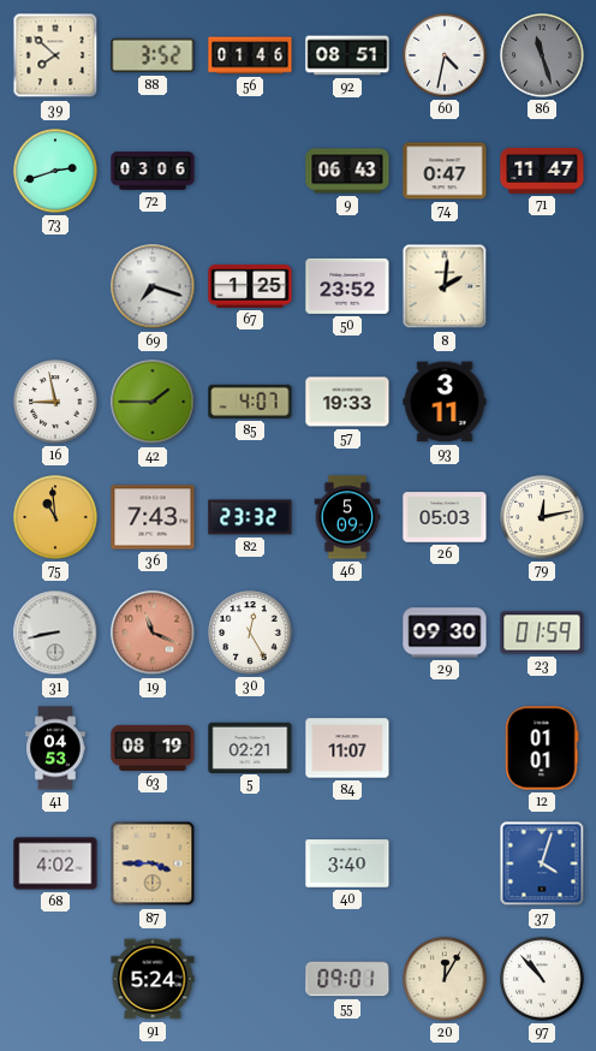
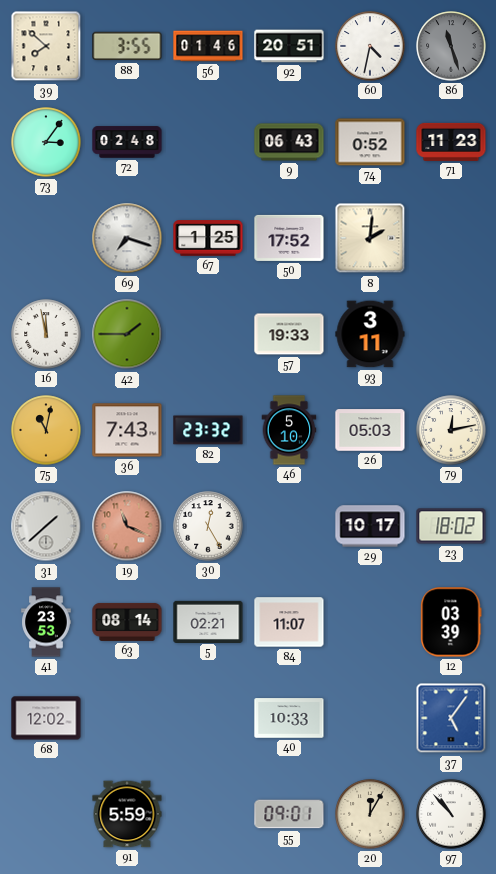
88: 3:52 -> 3:55 (127, 46)
92: 08:51 -> 20:51 (289, 46)
73: 2:42 -> 3:06 (46, 142)
72: 03:06 -> 02:48 (127, 142)
74: 0:47 -> 0:52 (370, 142)
71: 11:47 -> 11:23 (451, 142)
50: 23:52 -> 17:52 (289, 238)
16: 8:58 -> 11:58 (46, 334)
85: 4:07 -> none (250, 402)
75: 10:59 -> 11:02 (46, 430)
46: 5:09 -> 5:10 (289, 430)
31: 8:43 -> 1:38 (46, 526)
29: 09:30 -> 10:17 (370, 526)
23: 01:59 -> 18:02 (451, 526)
41: 04:53 -> 23:53 (46, 622)
63: 08:19 -> 08:14 (127, 622)
12: 01:01 -> 03:39 (451, 622)
68: 4:02 -> 12:02 (46, 718)
87: 3:45 -> none (153, 863)
40: 3:40 -> 10:33 (289, 718)
37: 4:03 -> 5:06 (451, 718)
91: 5:24 -> 5:59 (127, 814)
